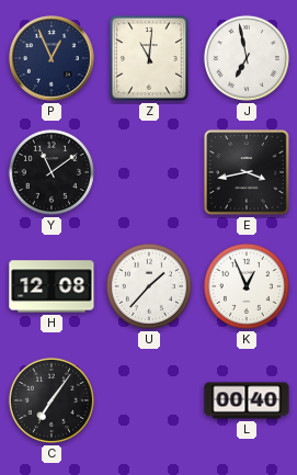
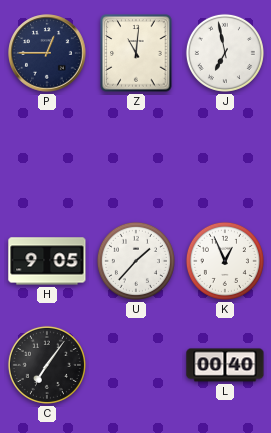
P: 12:56 -> 12:45 (47, 53)
Y: 11:09 -> none (52, 172)
E: 3:43 -> none (248, 173)
H: 12:08 -> 9:05 (47, 261)
